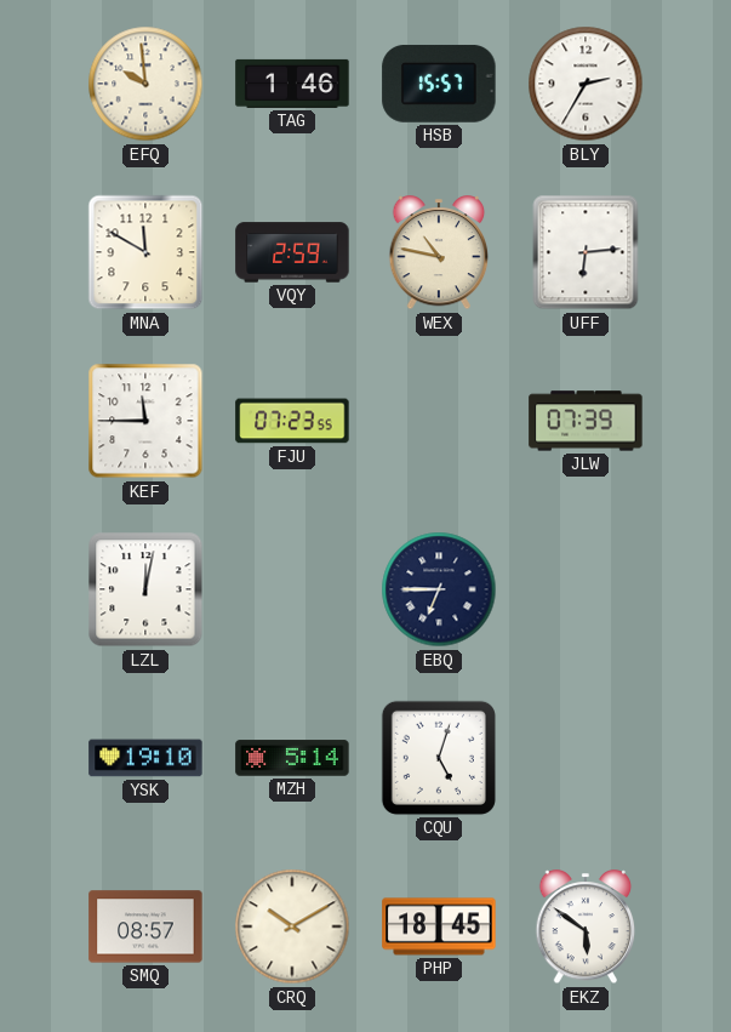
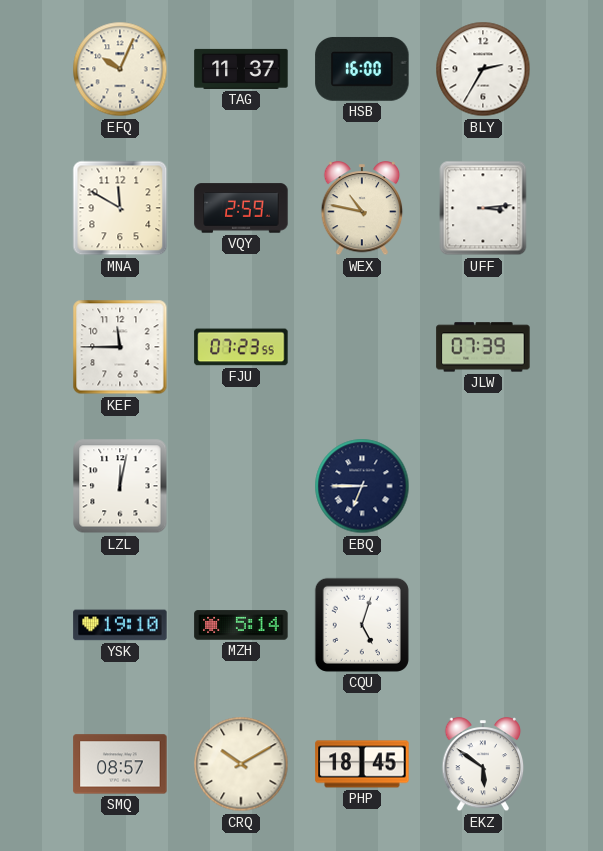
EFQ: 9:59 -> 10:04 (120, 69)
TAG: 1:46 -> 11:37 (241, 69)
HSB: 15:57 -> 16:00 (362, 69)
UFF: 6:14 -> 3:14 (483, 208)
